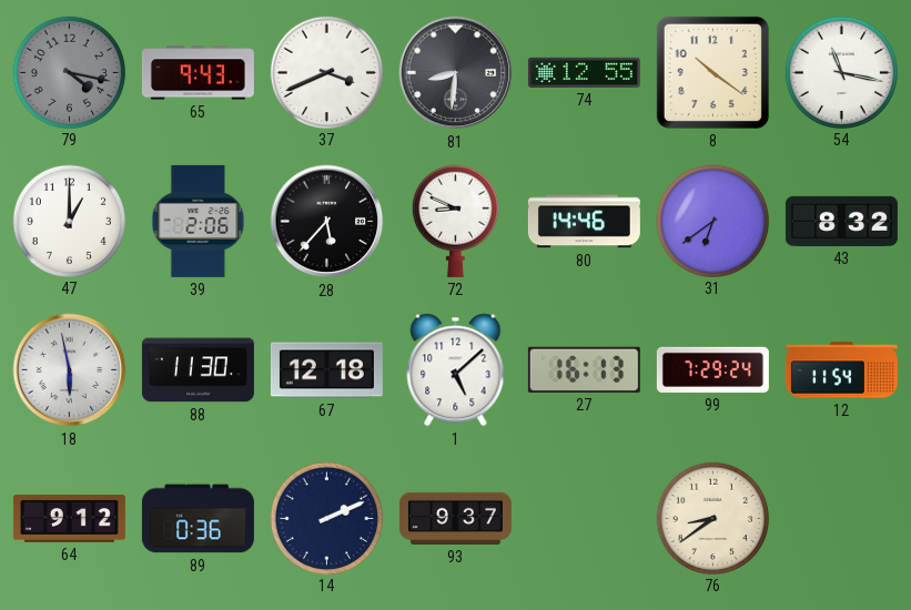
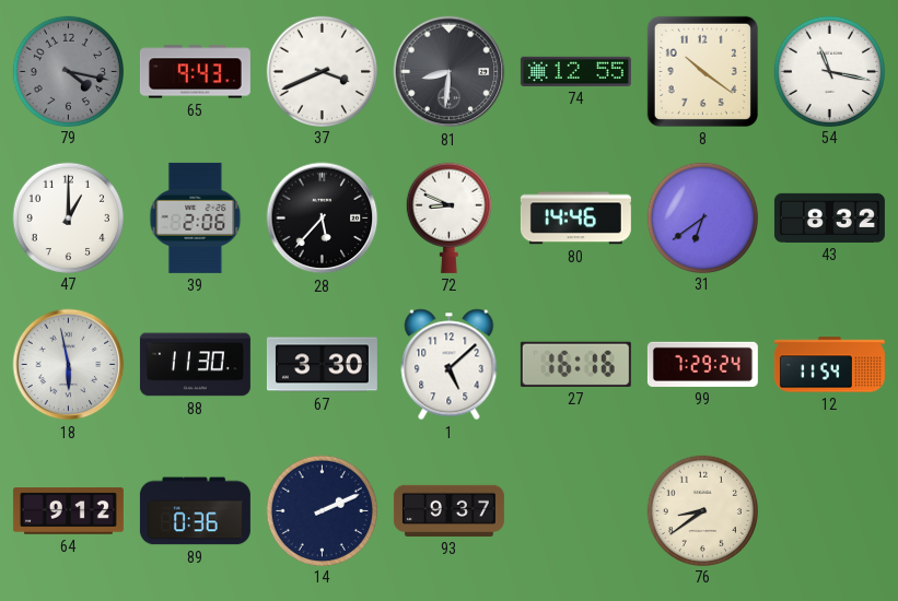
67: 12:18 -> 3:30 (322, 365)
27: 16:13 -> 16:16 (575, 364)
